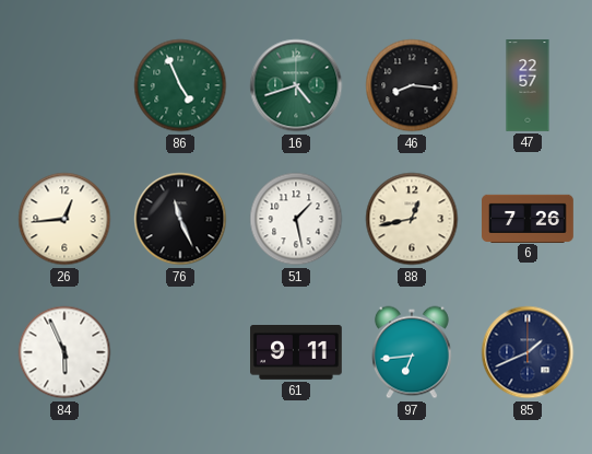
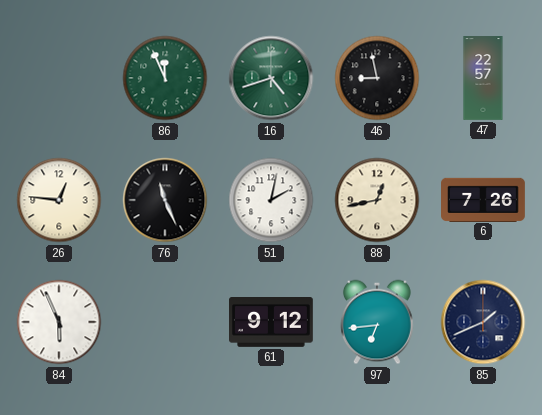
86: 4:56 -> 11:56 (165, 78)
46: 8:16 -> 8:58 (377, 78)
26: 12:44 -> 12:46 (59, 200)
51: 1:28 -> 2:02 (271, 200)
61: 9:11 -> 9:12 (272, 323)
